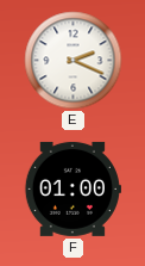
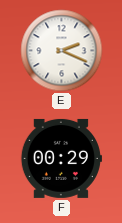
F: 01:00 -> 00:29 (61, 158)
